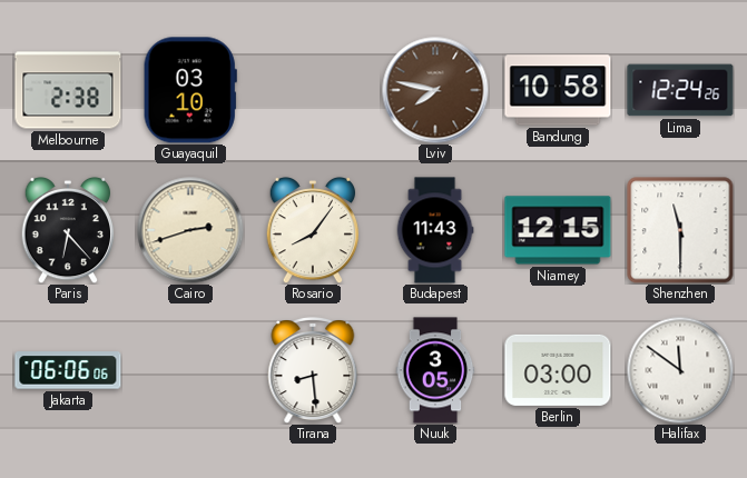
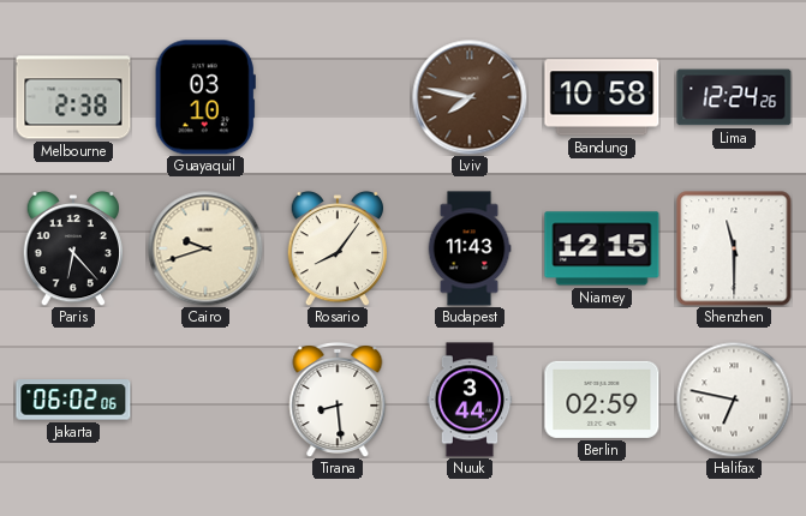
Cairo: 2:42 -> 9:42 (205, 248)
Jakarta: 06:06 -> 06:02 (73, 400)
Nuuk: 3:05 -> 3:44 (470, 400)
Berlin: 03:00 -> 02:59 (602, 400)
Halifax: 11:51 -> 6:47 (734, 400)
